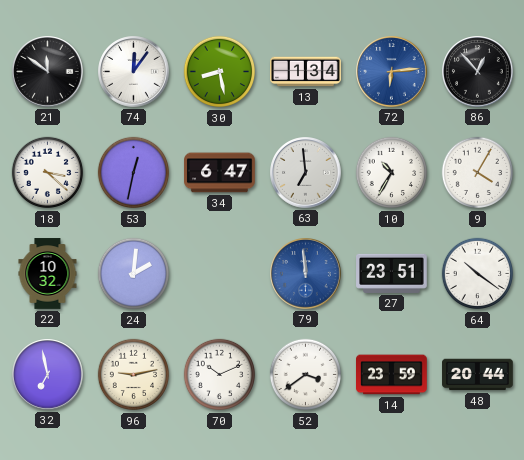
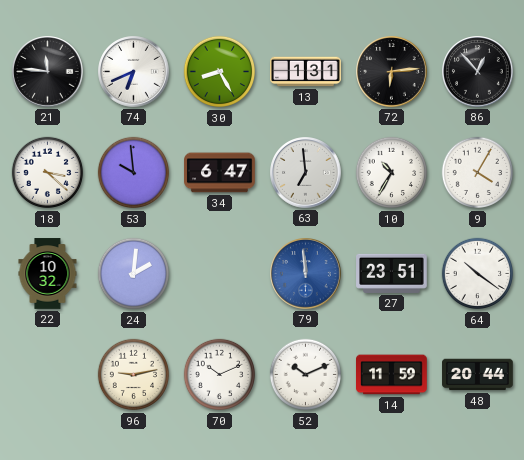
21: 11:51 -> 11:46 (48, 72)
74: 12:06 -> 6:41 (134, 72)
30: 8:28 -> 8:25 (220, 72)
13: 1:34 -> 1:31 (306, 72)
72 dial: blue -> black (392, 72)
53: 12:32 -> 9:59 (134, 173)
32: 6:58 -> none (48, 375)
52: 3:39 -> 10:11 (306, 375)
14: 23:59 -> 11:59 (392, 375)
